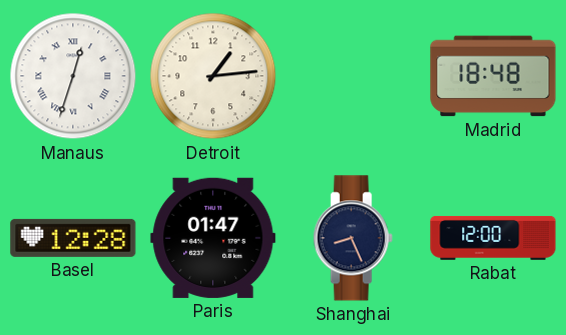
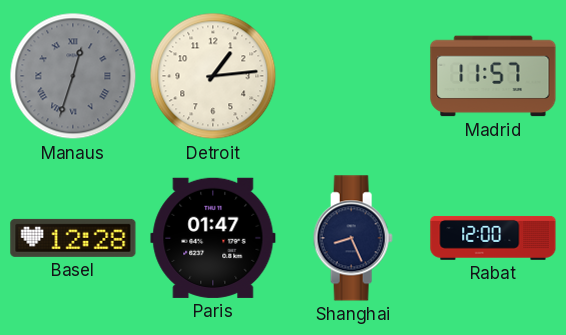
Manaus dial: white -> grey (73, 76)
Madrid: 18:48 -> 11:57 (493, 76)
